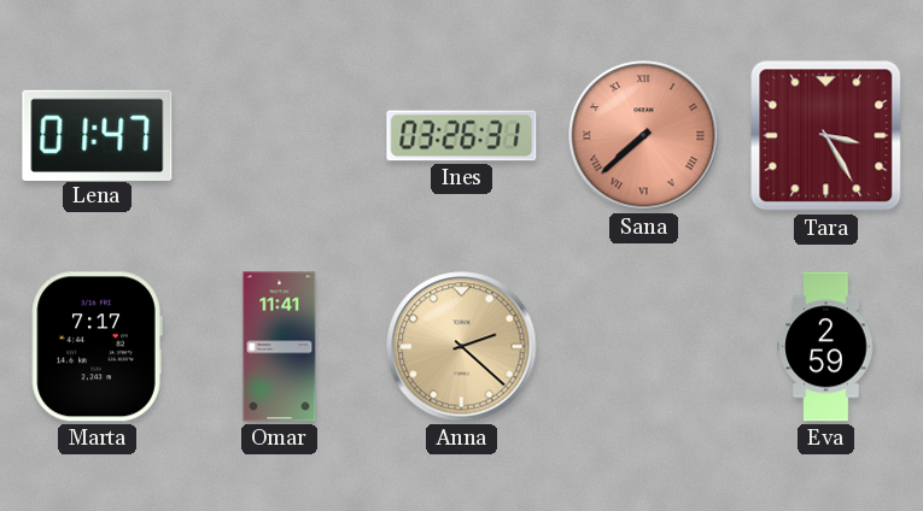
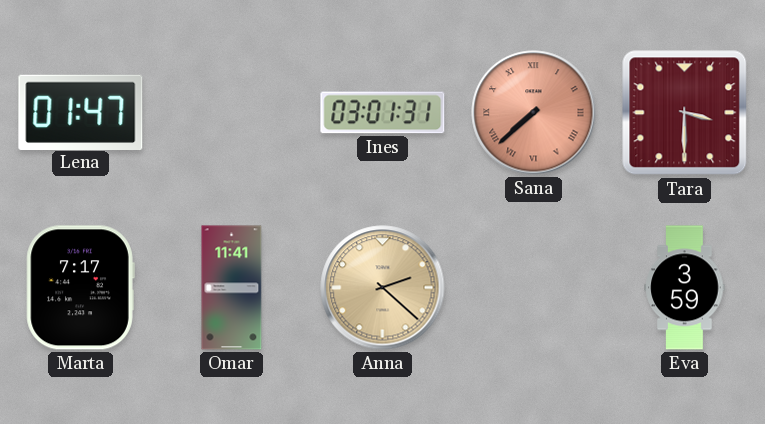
Ines: 03:26 -> 03:01 (383, 113)
Tara: 3:25 -> 3:30 (685, 113)
Eva: 2:59 -> 3:59 (685, 288)
